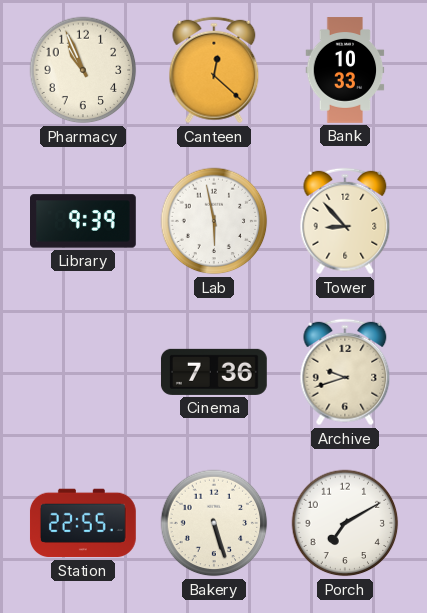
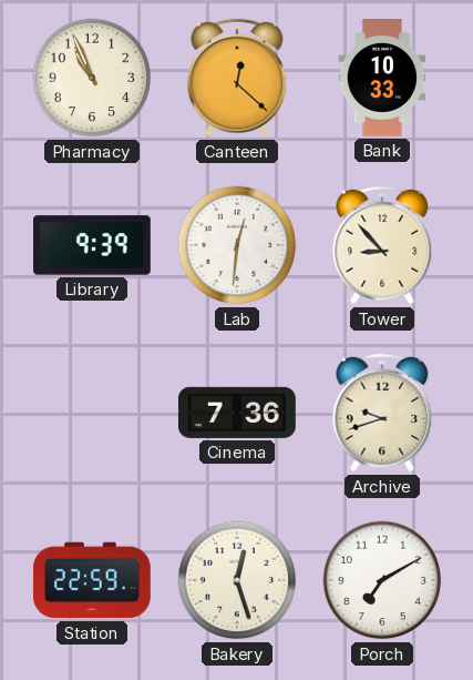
Lab: 5:58 -> 12:31 (237, 245)
Station: 22:55 -> 22:59 (92, 580)
Bakery: 5:27 -> 12:27 (237, 580)
